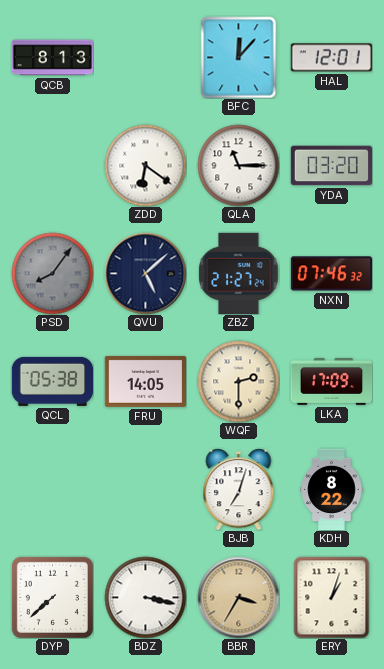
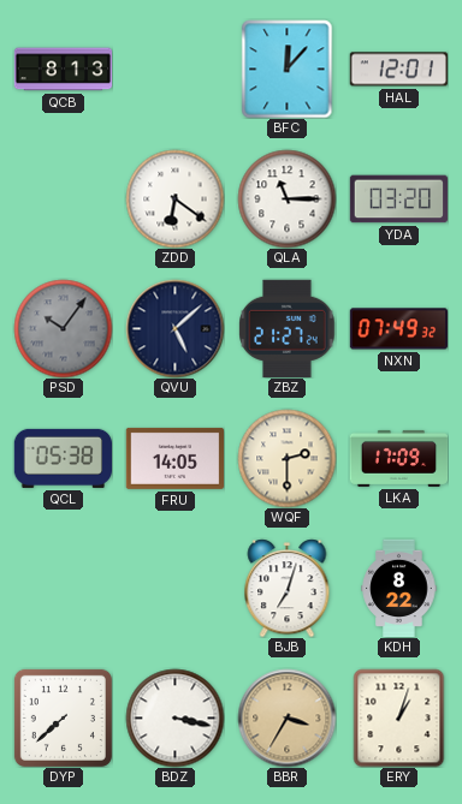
PSD: 8:06 -> 10:06 (63, 328)
NXN: 07:46 -> 07:49 (398, 329)
